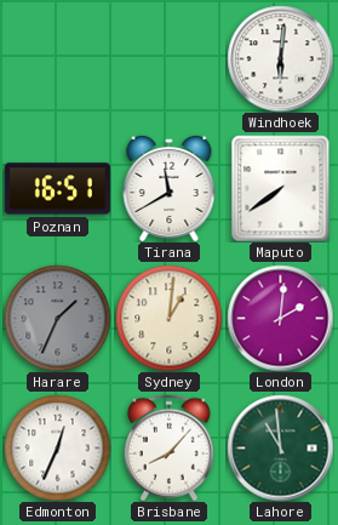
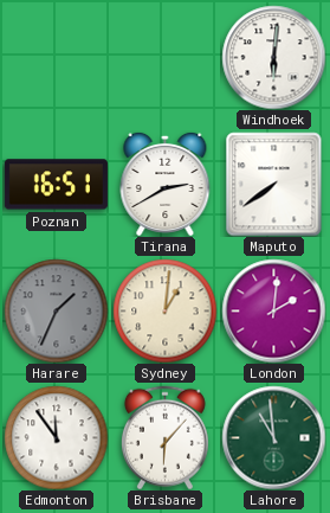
Tirana: 11:40 -> 2:40 (166, 184)
Edmonton: 12:34 -> 11:54 (56, 437)
Brisbane: 8:07 -> 6:07 (164, 437)
